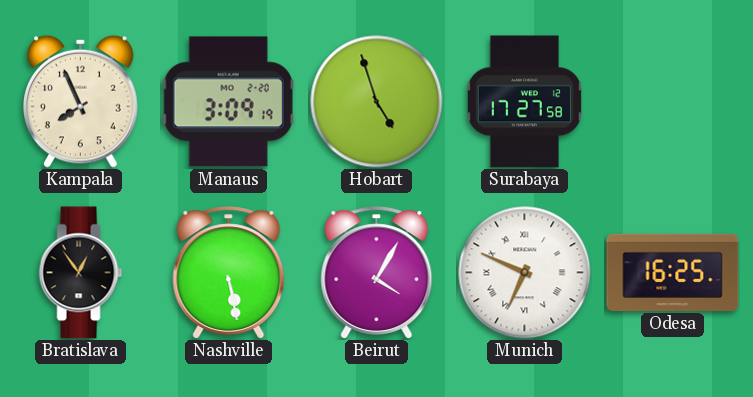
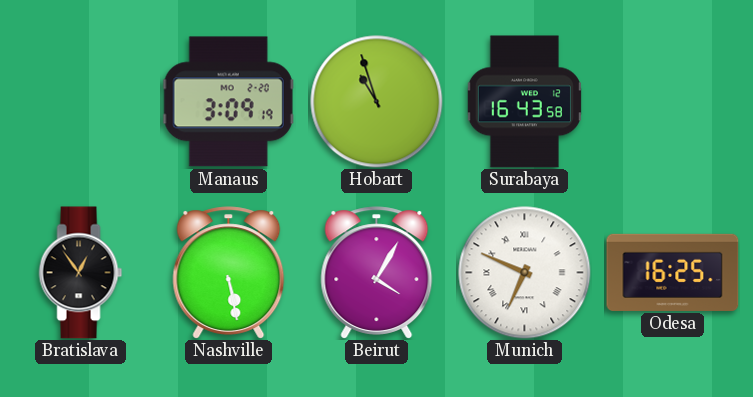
Kampala: 7:56 -> none (81, 101)
Hobart: 4:57 -> 10:57 (377, 102)
Surabaya: 17:27 -> 16:43 (524, 102)
